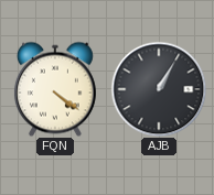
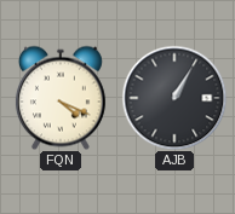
FQN: 4:21 -> 4:19 (61, 98)
